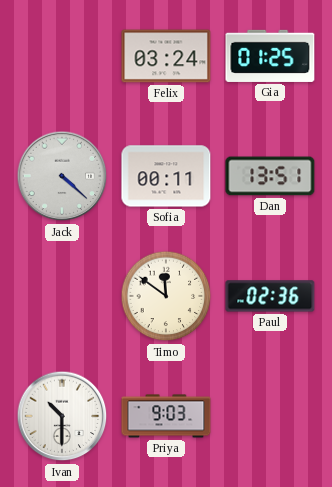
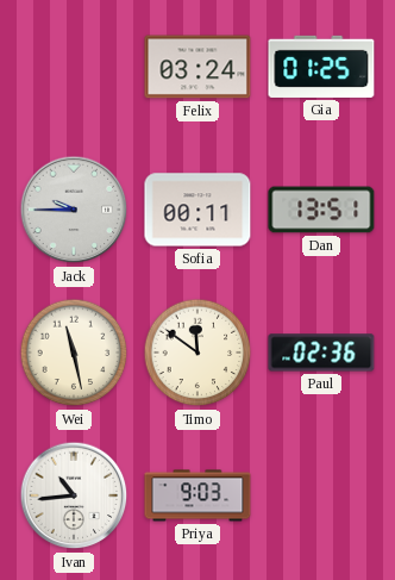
Jack: 4:22 -> 9:45 (74, 210)
Wei: none -> 11:28 (74, 353)
Ivan: 10:30 -> 10:44 (74, 495)
